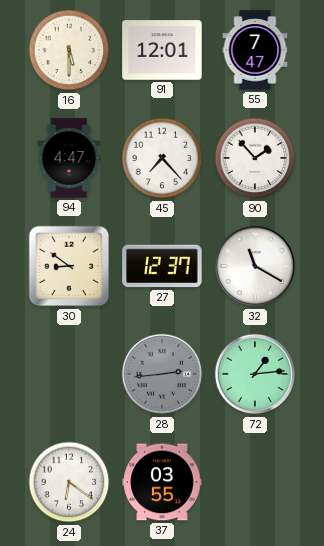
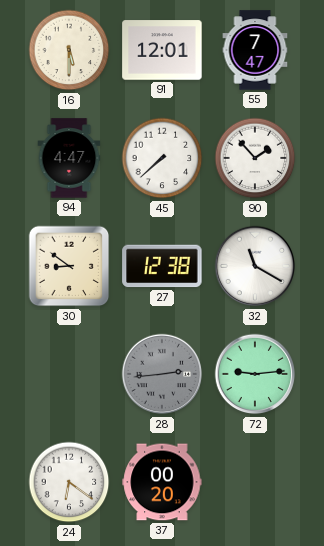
45: 7:23 -> 7:38 (162, 158)
27: 12:37 -> 12:38 (162, 266)
72: 1:14 -> 9:14 (255, 374)
37: 03:55 -> 00:20 (162, 482)
